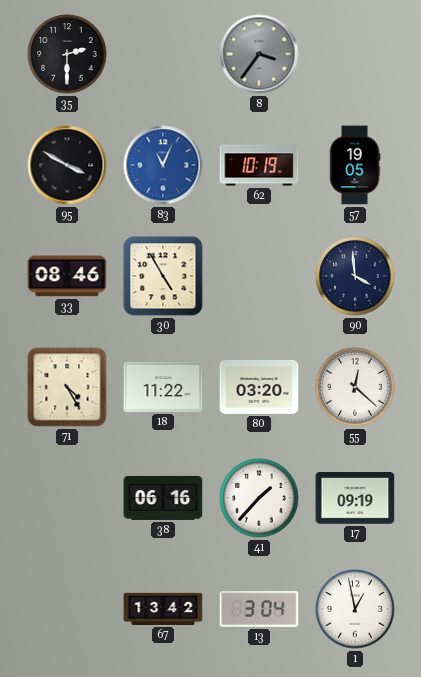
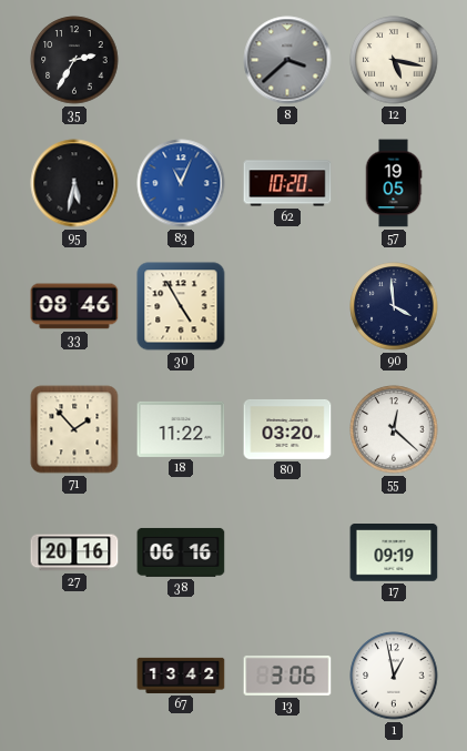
35: 2:30 -> 2:35 (74, 60)
8: 3:36 -> 3:38 (287, 60)
12: none -> 5:17 (394, 60)
95: 3:50 -> 5:32 (74, 183)
62: 10:19 -> 10:20 (287, 183)
71: 4:25 -> 1:53 (74, 429)
27: none -> 20:16 (74, 552)
41: 1:37 -> none (259, 498)
13: 3:04 -> 3:06 (287, 676)
